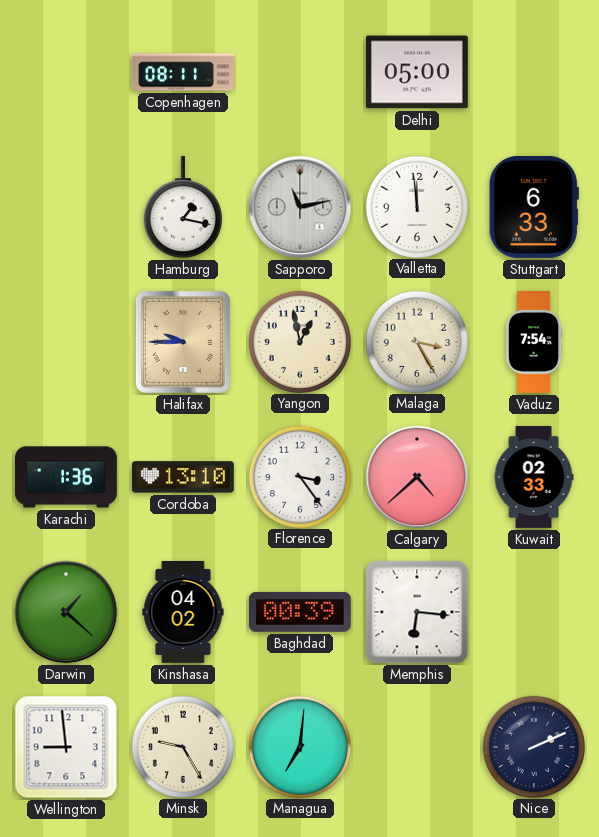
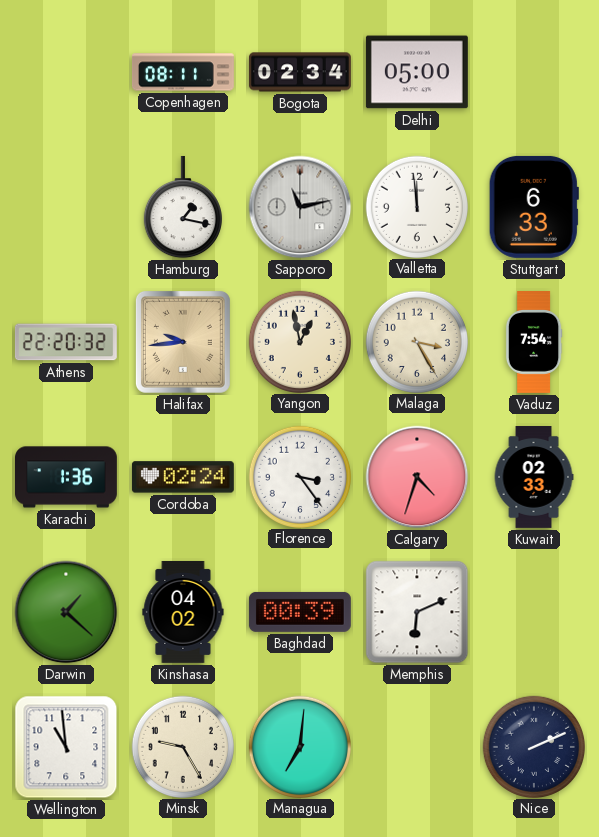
Bogota: none -> 02:34 (300, 72)
Athens: none -> 22:20 (66, 342)
Halifax: 9:45 -> 9:44 (183, 342)
Cordoba: 13:10 -> 02:24 (183, 477)
Calgary: 4:38 -> 4:33 (417, 477)
Memphis: 6:16 -> 6:11 (417, 612)
Wellington: 8:59 -> 10:59 (66, 747)
